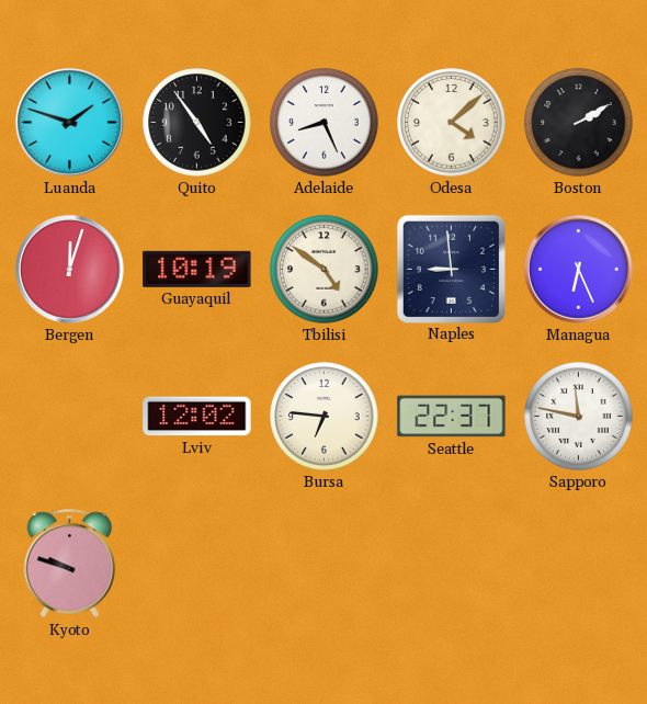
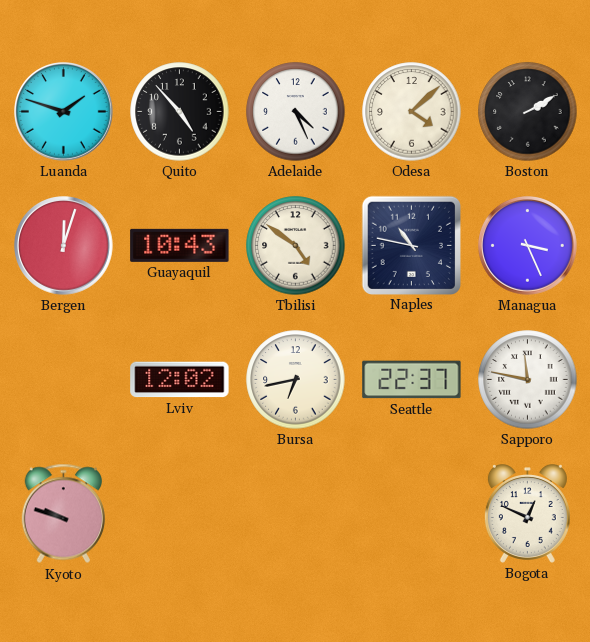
Quito: 4:54 -> 4:53 (180, 112)
Adelaide: 8:26 -> 4:26 (296, 112)
Guayaquil: 10:19 -> 10:43 (180, 245)
Naples: 8:59 -> 10:47 (411, 245)
Managua: 6:26 -> 3:26 (528, 246)
Bursa: 6:46 -> 6:43 (296, 380)
Bogota: none -> 12:49 (527, 514)
